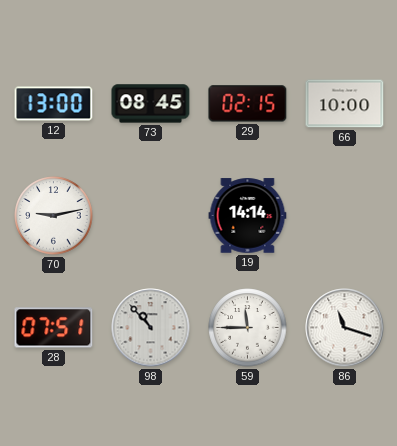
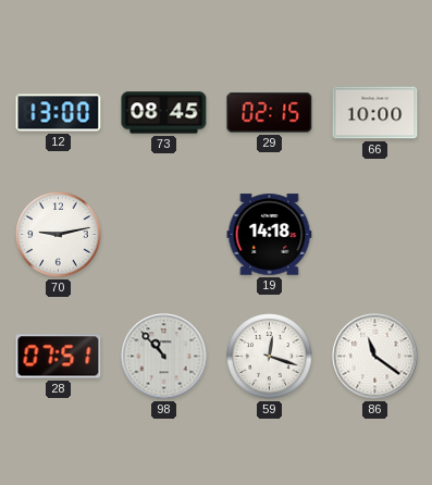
19: 14:14 -> 14:18 (270, 235)
59: 11:45 -> 12:18 (270, 357)
86: 11:18 -> 11:21 (375, 357)
